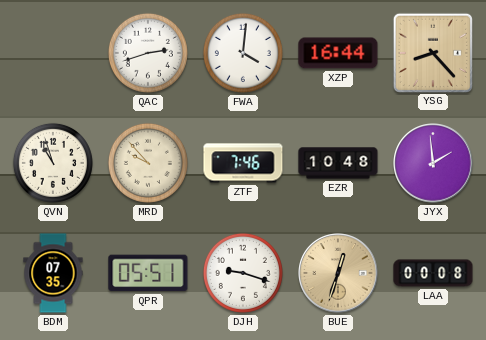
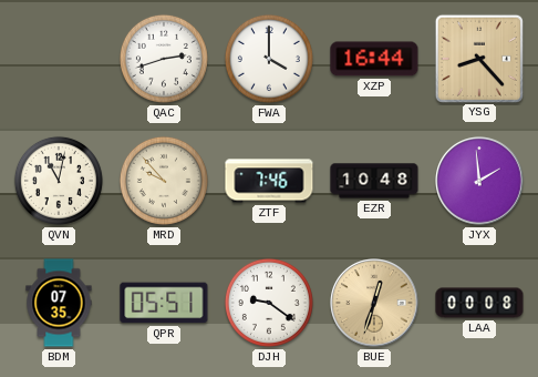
FWA: 4:01 -> 4:00 (269, 59)
QVN: 10:57 -> 11:02 (59, 181)
DJH: 9:18 -> 9:21 (269, 303)
